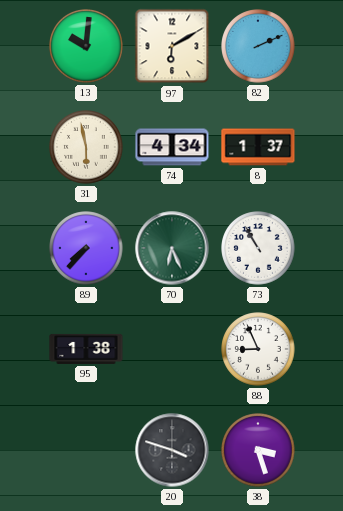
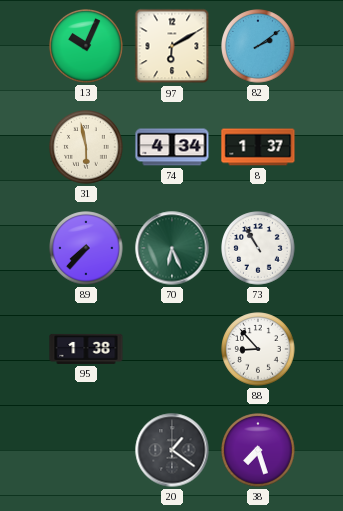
13: 10:01 -> 10:04 (86, 46)
82: 2:11 -> 2:09 (258, 46)
88: 8:56 -> 8:53 (258, 349)
20: 3:48 -> 1:21 (172, 450)
38: 3:27 -> 7:27 (258, 450)
